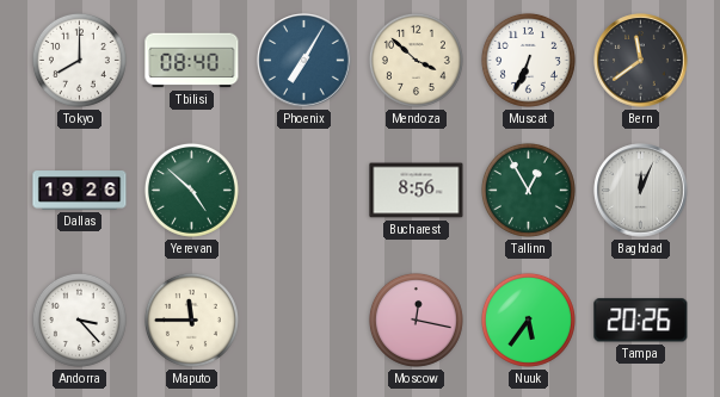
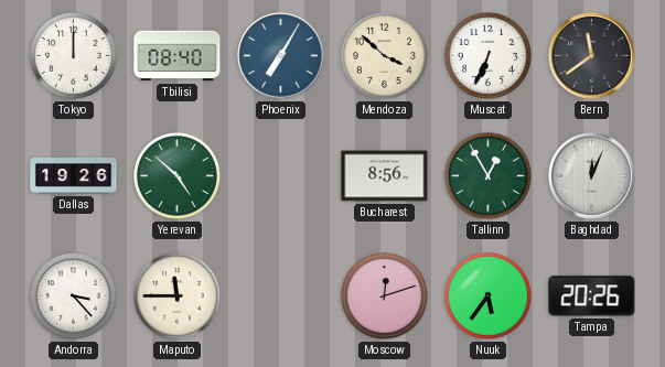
Tokyo: 8:00 -> 12:00 (73, 55)
Moscow: 12:17 -> 12:12 (384, 295)
